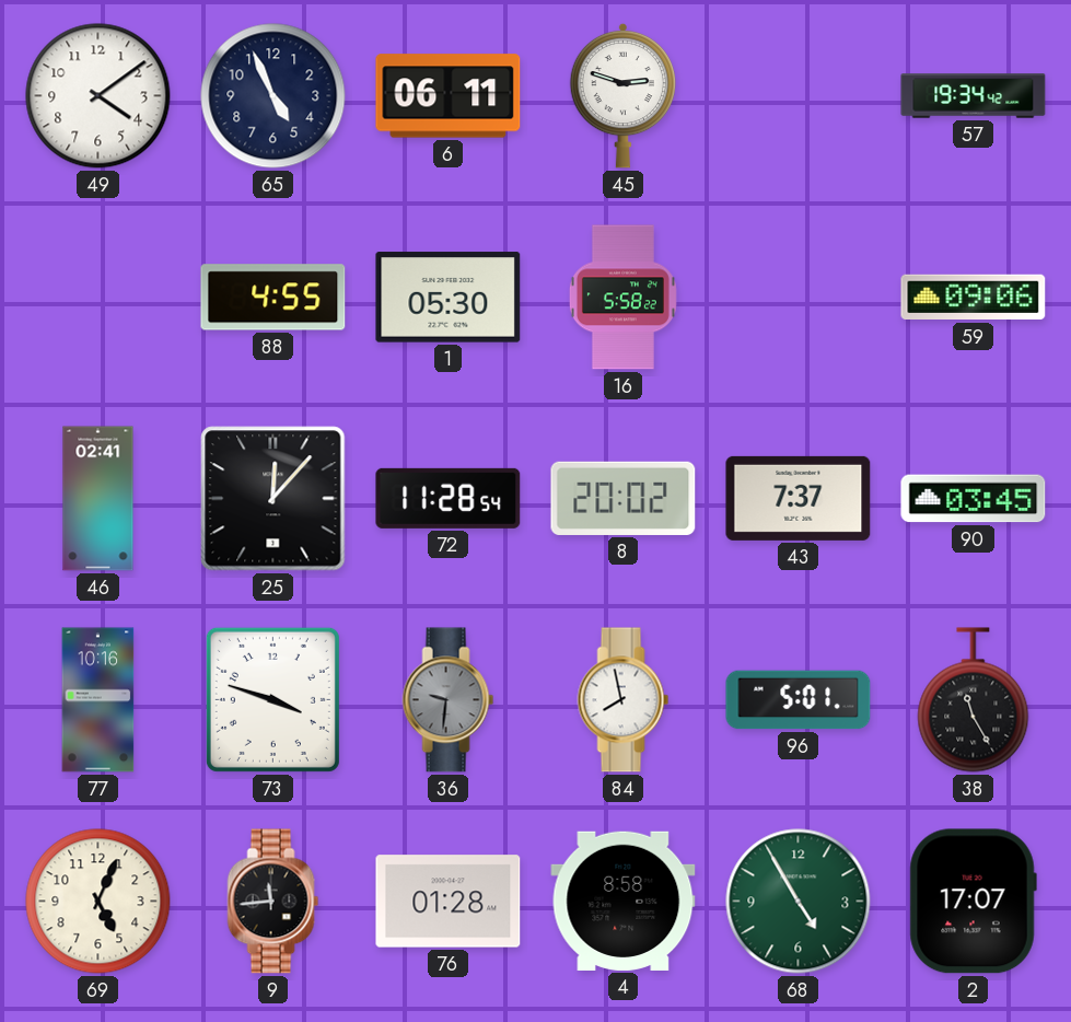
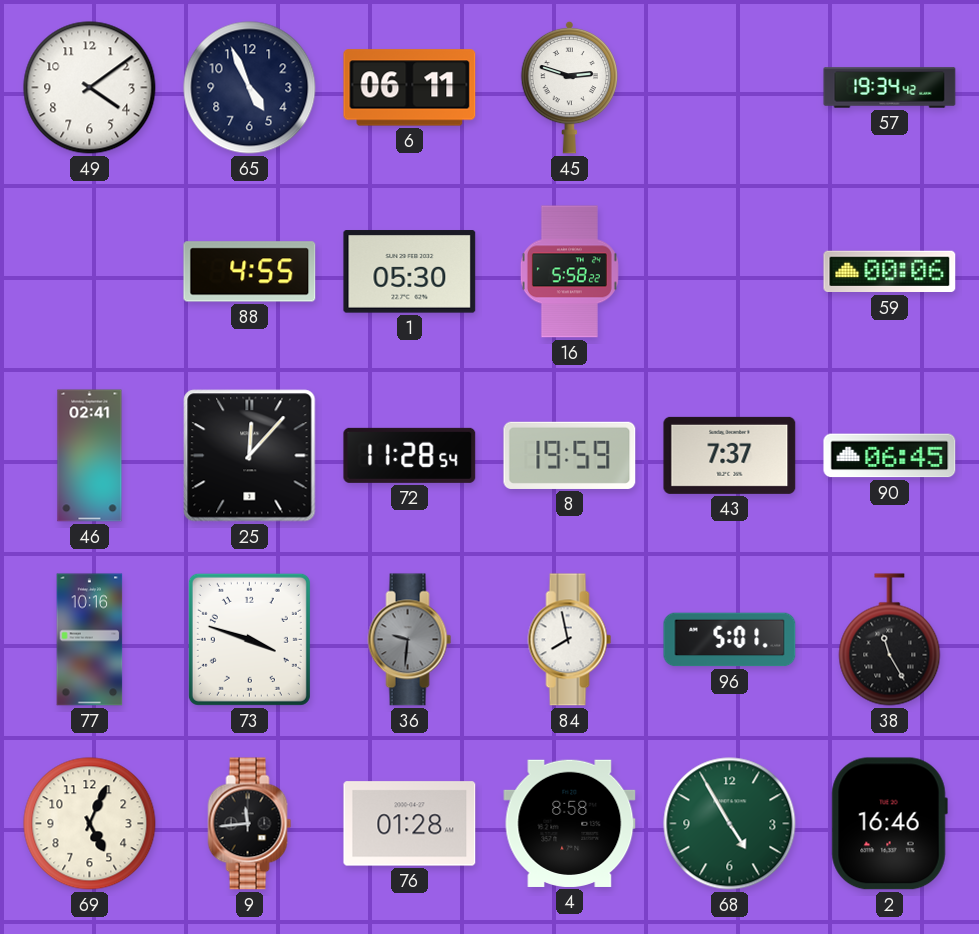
59: 09:06 -> 00:06 (890, 272)
8: 20:02 -> 19:59 (570, 455)
90: 03:45 -> 06:45 (890, 456)
2: 17:07 -> 16:46 (889, 824)
